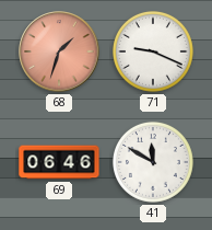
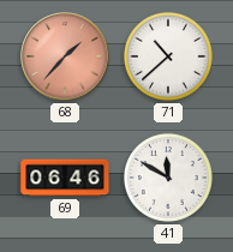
68: 1:33 -> 1:37 (65, 56)
71: 9:19 -> 10:38 (168, 56)
